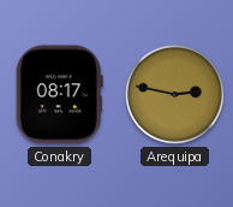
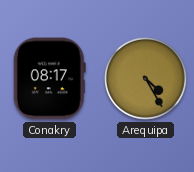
Arequipa: 2:47 -> 4:25 (146, 79)
